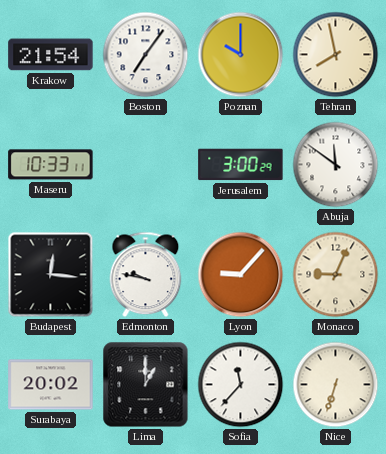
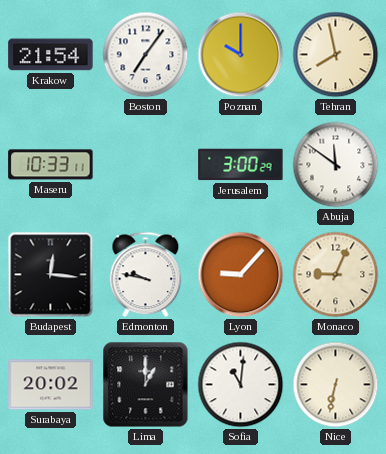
Sofia: 11:37 -> 11:01 (241, 385)
Nice: 6:33 -> 6:32 (336, 385)
